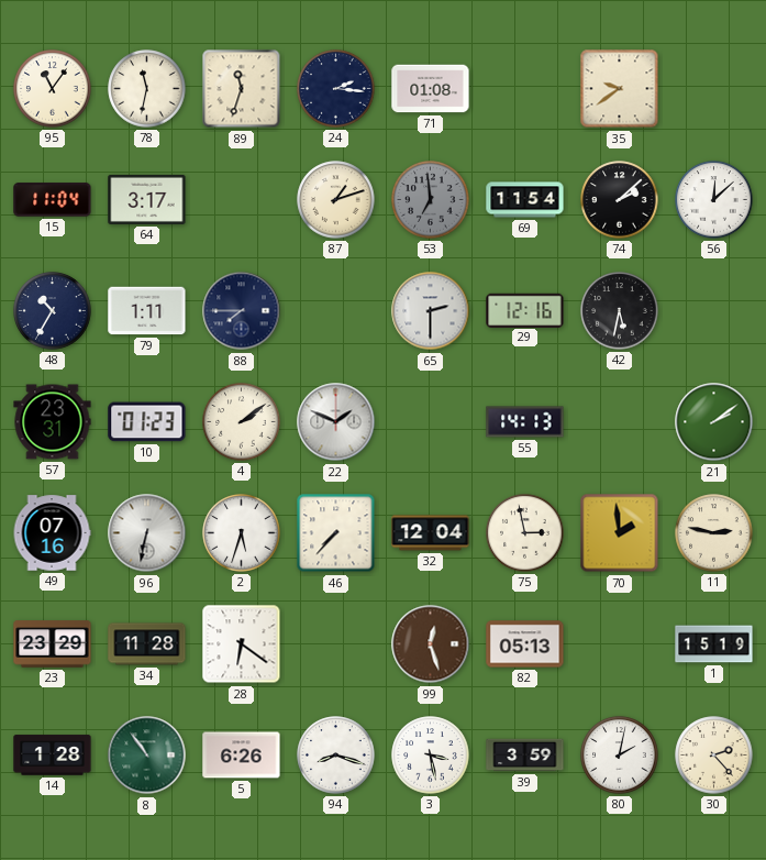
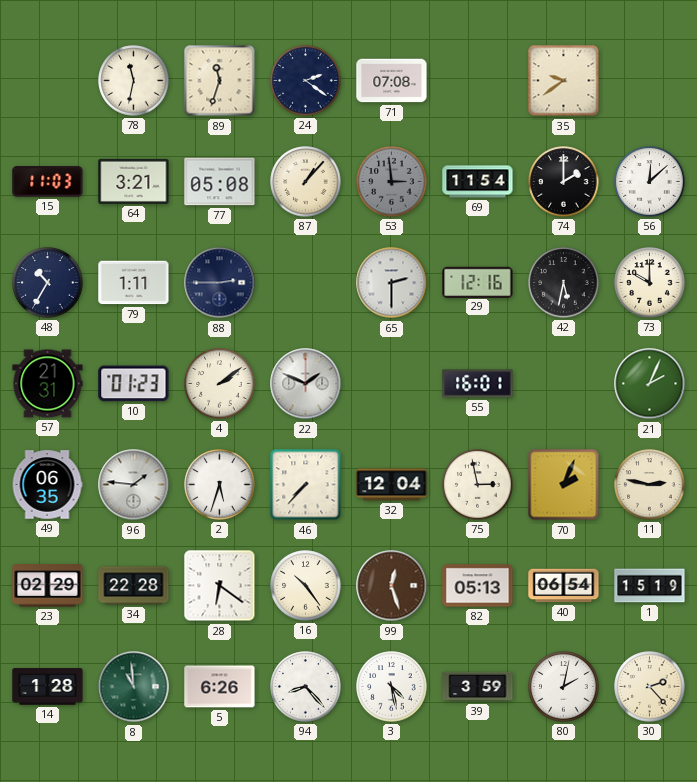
95: 11:06 -> none (53, 89)
24: 2:16 -> 2:21 (306, 81)
71: 01:08 -> 07:08 (392, 81)
15: 11:04 -> 11:03 (48, 182)
64: 3:17 -> 3:21 (134, 181)
77: none -> 05:08 (220, 182)
87: 1:12 -> 1:07 (306, 182)
53: 6:59 -> 2:59 (392, 182)
74: 2:08 -> 2:00 (564, 182)
88: 7:45 -> 2:45 (220, 283)
73: none -> 10:00 (650, 283)
57: 23:31 -> 21:31 (48, 384)
55: 14:13 -> 16:01 (478, 384)
21: 2:09 -> 2:04 (650, 384)
49: 07:16 -> 06:35 (47, 485)
96: 6:32 -> 1:46 (134, 485)
70: 1:59 -> 2:04 (564, 485)
23: 23:29 -> 02:29 (48, 586)
34: 11:28 -> 22:28 (134, 586)
16: none -> 10:24 (306, 586)
40: none -> 06:54 (564, 586)
8: 10:54 -> 10:59 (134, 687)
94: 8:18 -> 8:23 (306, 687)
3: 3:28 -> 4:28 (392, 687)
